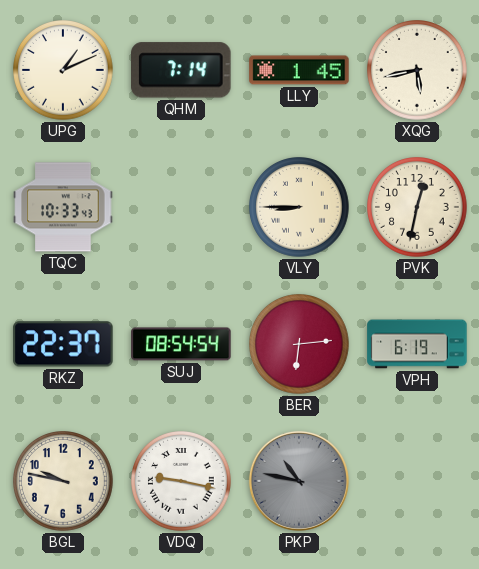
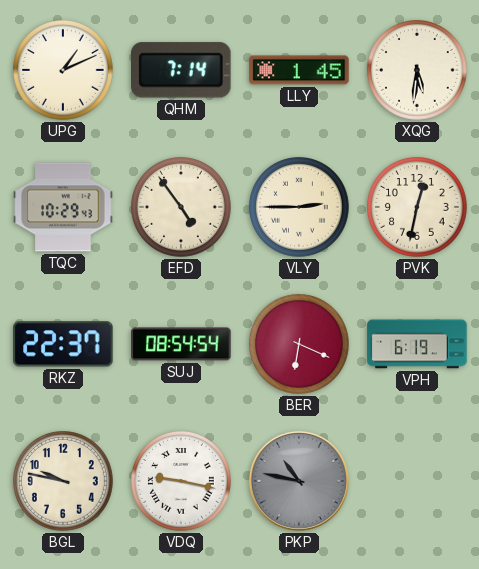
XQG: 5:43 -> 5:31 (418, 71)
TQC: 10:33 -> 10:29 (63, 207)
EFD: none -> 4:54 (182, 208)
VLY: 8:45 -> 2:45 (300, 208)
BER: 6:14 -> 6:19 (300, 345)
